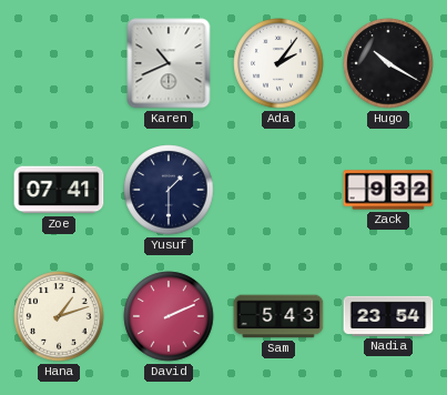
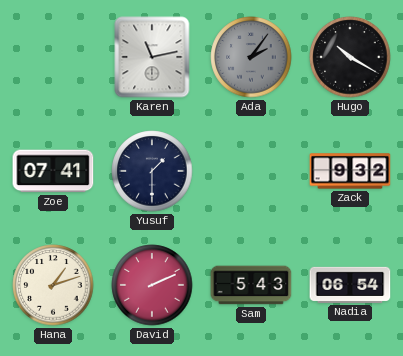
Karen: 10:41 -> 11:13 (152, 57)
Ada dial: white -> grey (251, 57)
Nadia: 23:54 -> 06:54 (350, 285)
